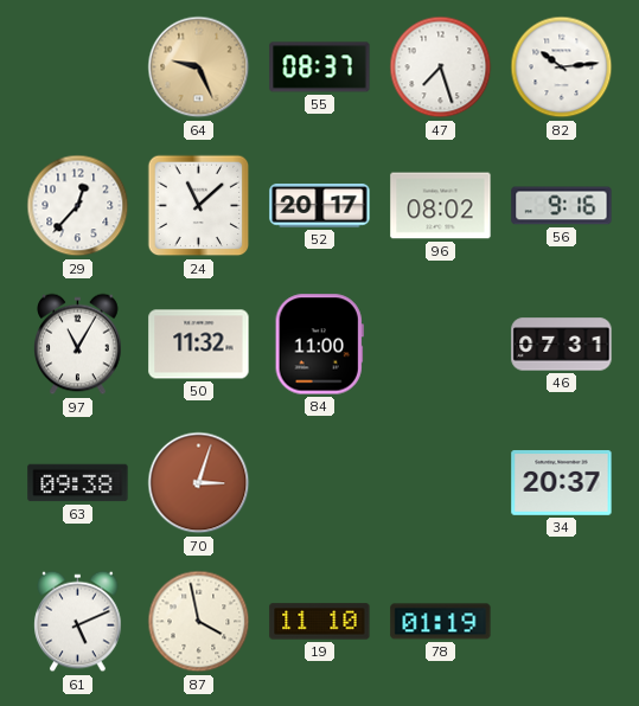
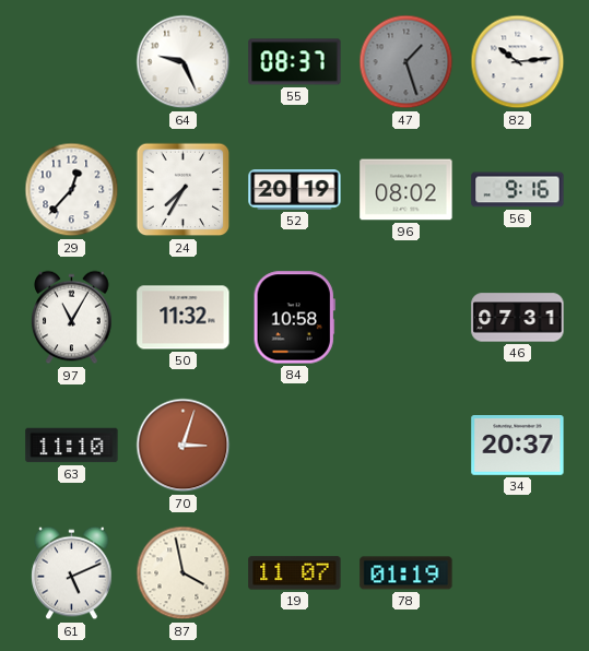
64 dial: champagne -> white (184, 62)
47: 7:27 -> 1:27 (407, 62)
47 dial: white -> grey (407, 62)
24: 11:08 -> 7:35 (184, 190)
52: 20:17 -> 20:19 (295, 190)
84: 11:00 -> 10:58 (294, 318)
63: 09:38 -> 11:10 (72, 446)
19: 11:10 -> 11:07 (295, 573)
